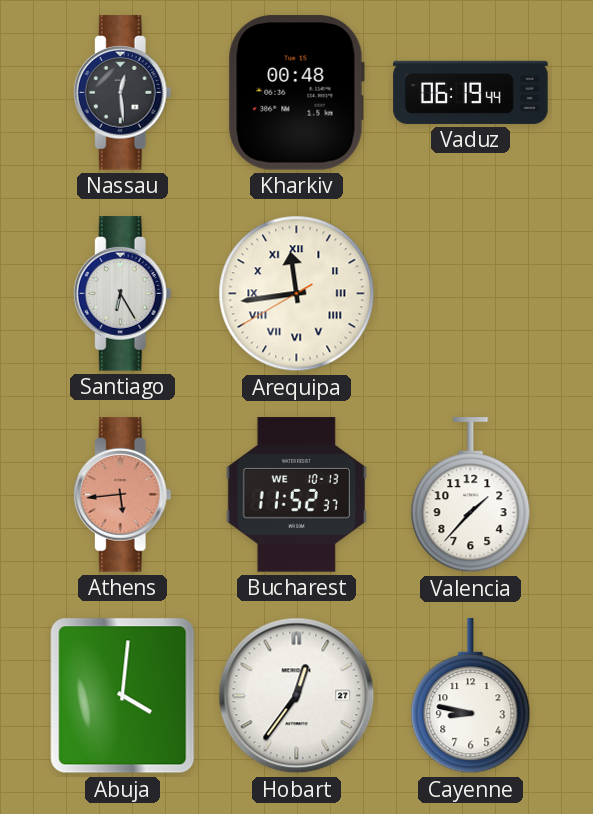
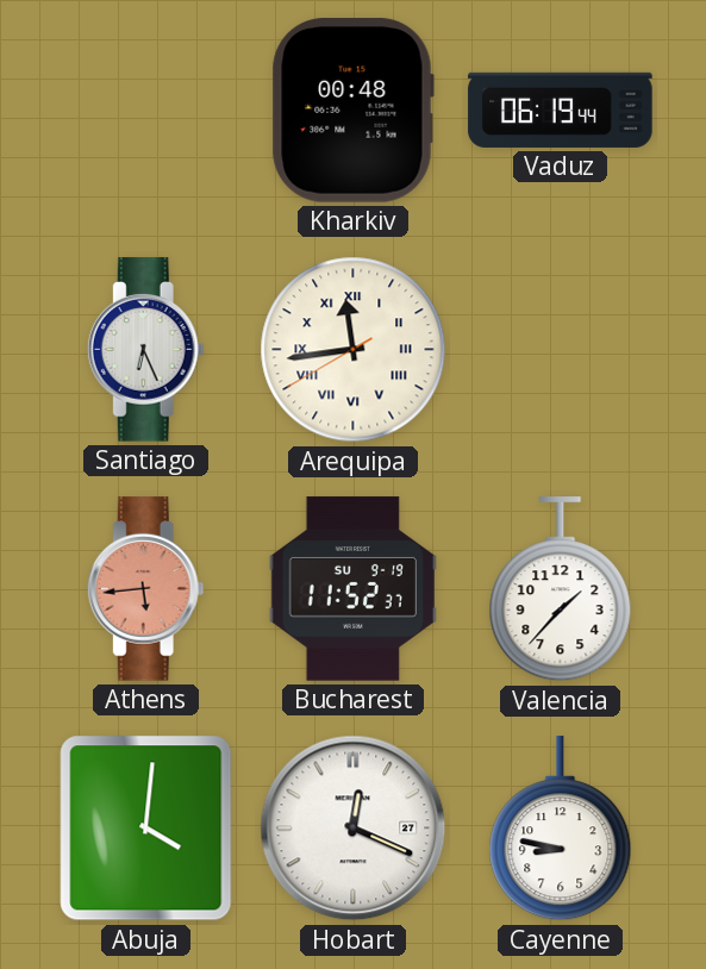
Nassau: 12:29 -> none (122, 93)
Santiago: 6:25 -> 6:26 (145, 350)
Bucharest date: WE 10-13 -> SU 9-19 (352, 589)
Hobart: 12:36 -> 12:19 (354, 829)
